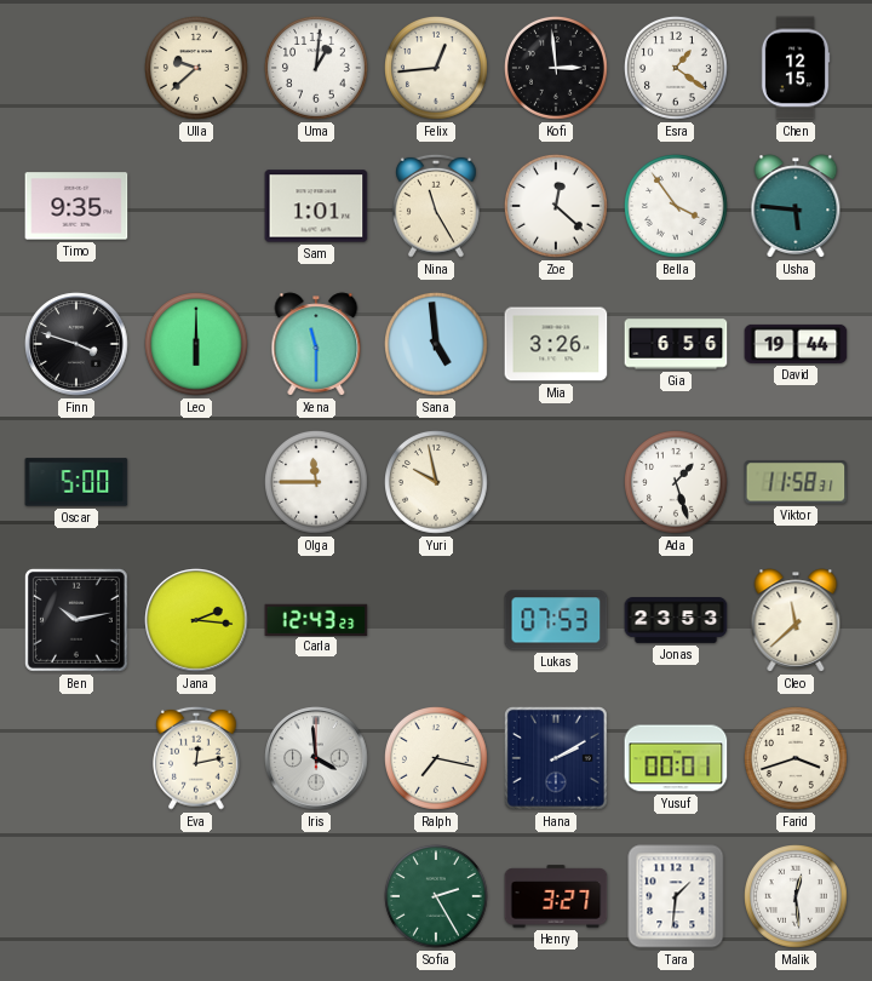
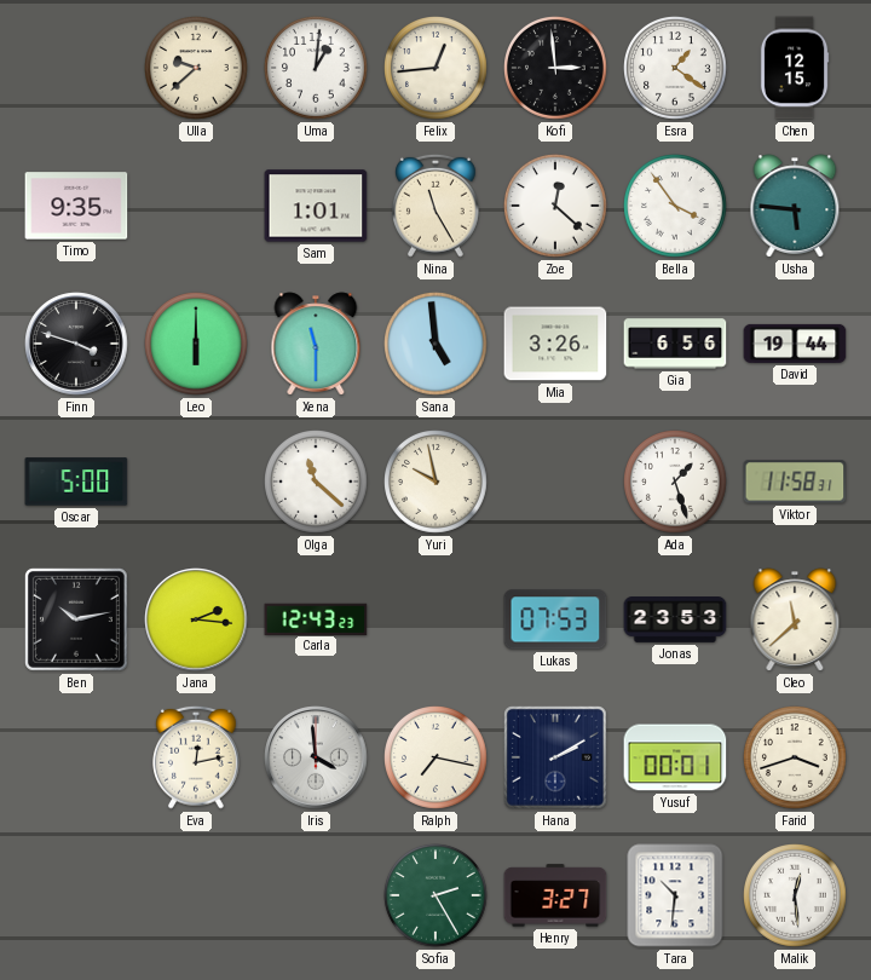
Olga: 11:45 -> 11:22 (317, 483)
Tara: 1:31 -> 10:31 (675, 895)
